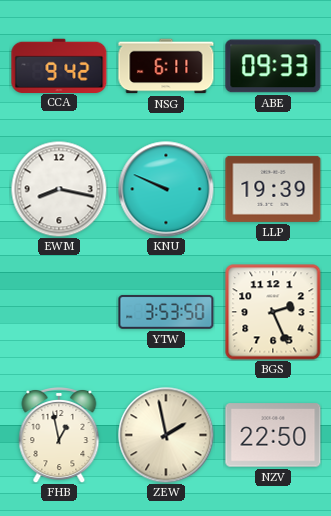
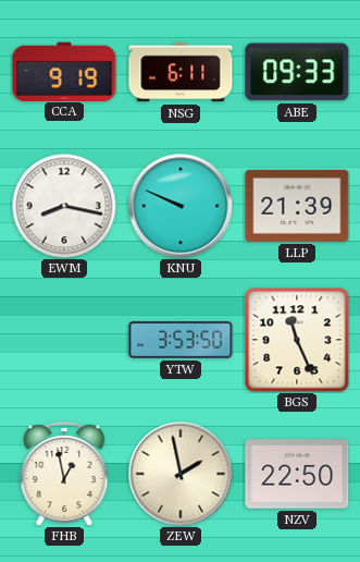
CCA: 9:42 -> 9:19 (64, 71)
LLP: 19:39 -> 21:39 (297, 206)
BGS: 2:26 -> 11:26 (297, 340)
